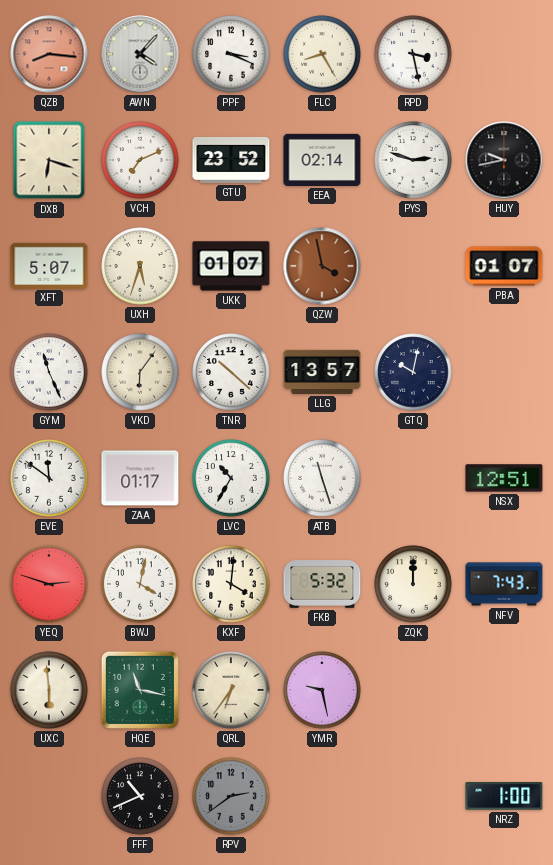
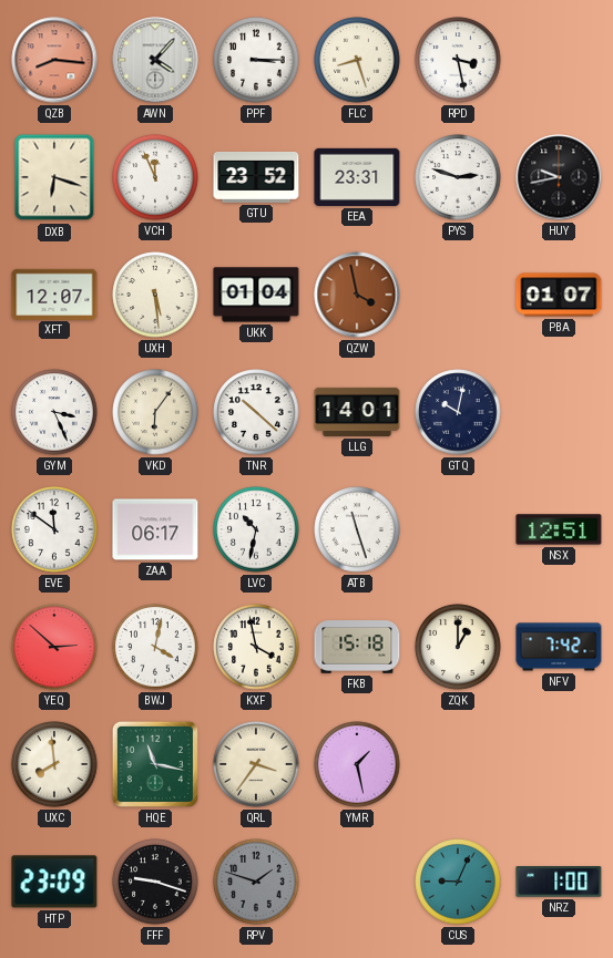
PPF: 3:19 -> 3:15 (256, 60)
FLC: 8:25 -> 8:27 (357, 60)
VCH: 7:11 -> 11:56 (155, 177)
EEA: 02:14 -> 23:31 (357, 177)
XFT: 5:07 -> 12:07 (54, 293)
UXH: 5:33 -> 5:29 (155, 295)
UKK: 01:07 -> 01:04 (256, 295)
GYM: 11:26 -> 3:26 (54, 412)
LLG: 13:57 -> 14:01 (357, 412)
ZAA: 01:17 -> 06:17 (155, 529)
LVC: 10:35 -> 10:32 (256, 529)
YEQ: 2:48 -> 2:52 (54, 647)
KXF: 4:01 -> 3:58 (256, 647)
FKB: 5:32 -> 15:18 (357, 647)
ZQK: 12:00 -> 1:00 (458, 647)
NFV: 7:43 -> 7:42 (559, 647)
UXC: 5:59 -> 7:59 (54, 764)
QRL: 6:36 -> 3:36 (256, 764)
YMR: 9:28 -> 1:28 (357, 764)
HTP: none -> 23:09 (54, 882)
FFF: 10:41 -> 9:18 (155, 882)
RPV: 2:39 -> 1:48 (256, 882)
CUS: none -> 9:04 (458, 882)
